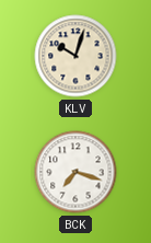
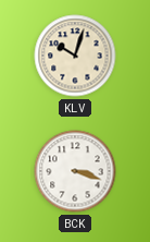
BCK: 7:18 -> 3:18 (75, 171)
